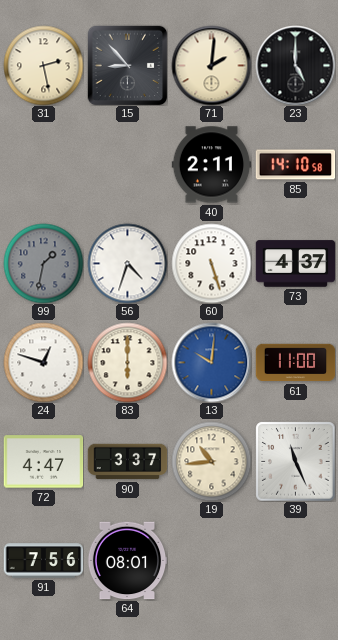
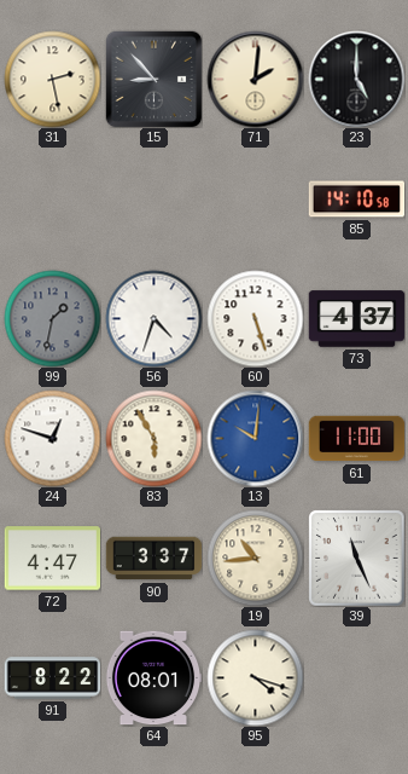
40: 2:11 -> none (211, 165)
83: 6:00 -> 5:55 (153, 438)
91: 7:56 -> 8:22 (52, 678)
95: none -> 4:18 (255, 677)
